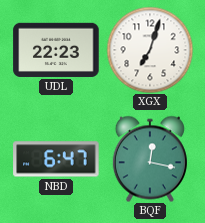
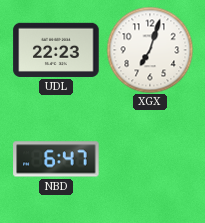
BQF: 12:17 -> none (150, 159)
